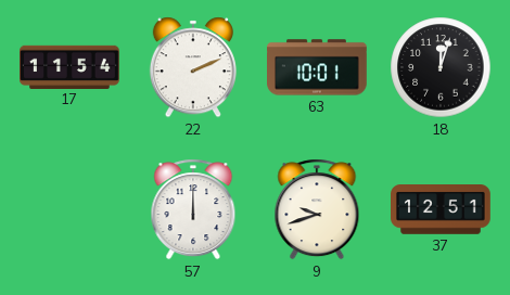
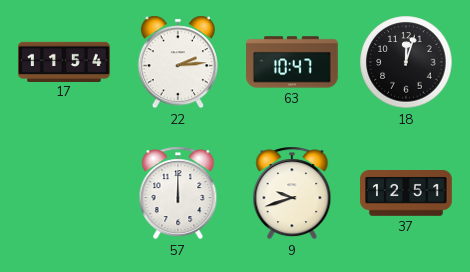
22: 2:11 -> 2:14 (178, 62)
63: 10:01 -> 10:47 (293, 62)
